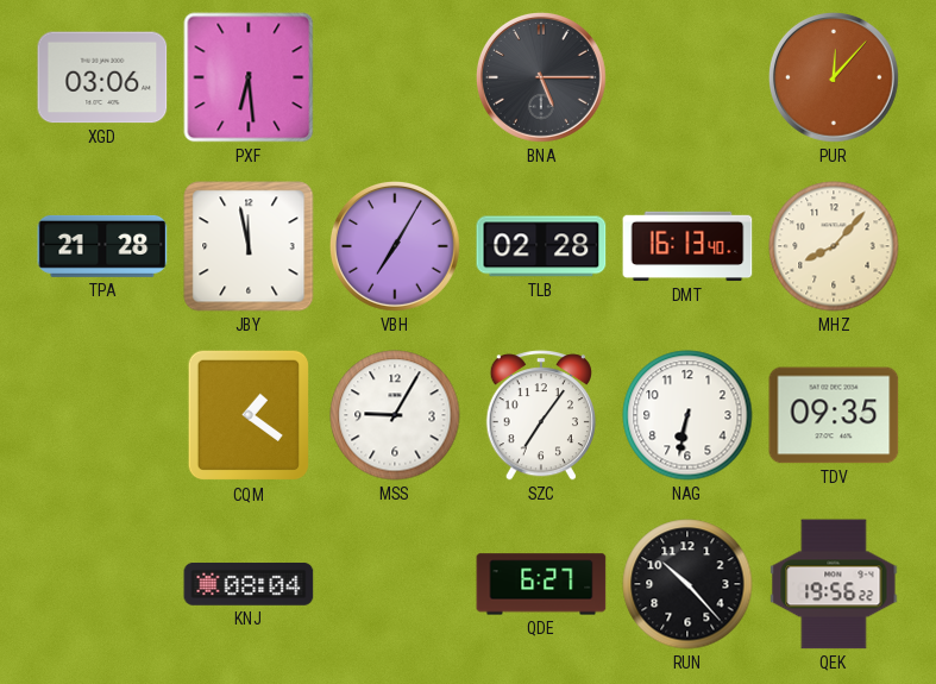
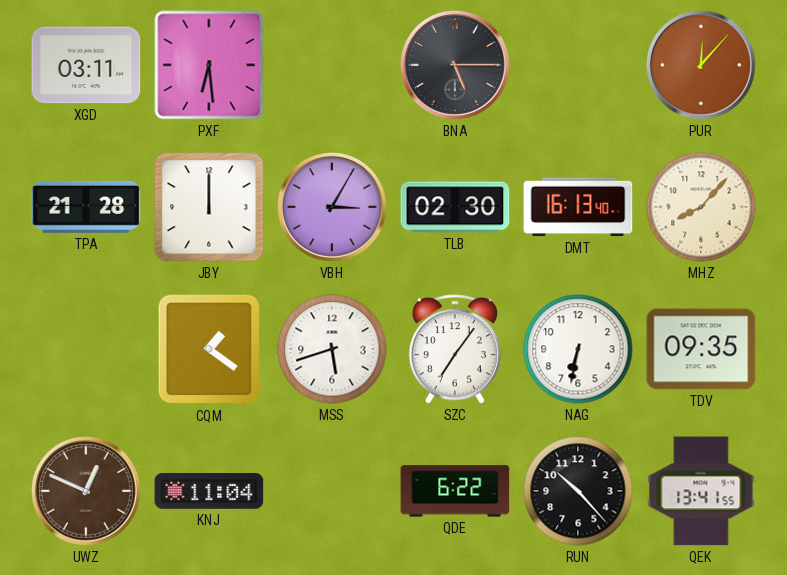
XGD: 03:06 -> 03:11 (86, 65)
JBY: 11:58 -> 12:00 (209, 207)
VBH: 7:05 -> 3:05 (332, 207)
TLB: 02:28 -> 02:30 (455, 207)
MSS: 9:05 -> 5:42 (332, 349)
UWZ: none -> 12:49 (86, 491)
KNJ: 08:04 -> 11:04 (209, 492)
QDE: 6:27 -> 6:22 (455, 491)
QEK: 19:56 -> 13:41 (701, 491)
